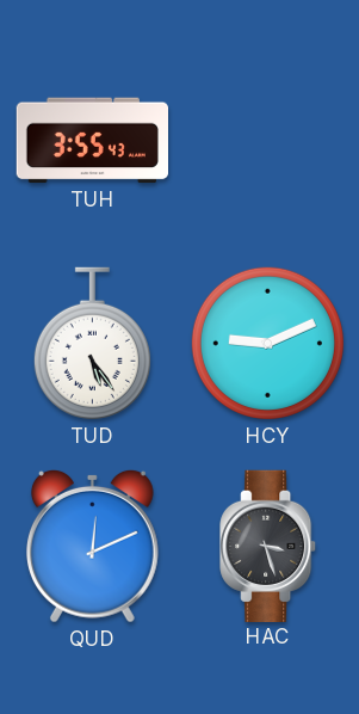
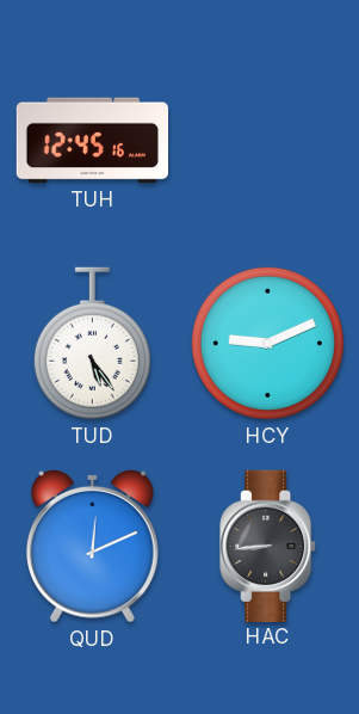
TUH: 3:55 -> 12:45 (92, 141)
HAC: 3:27 -> 8:44 (268, 546)
